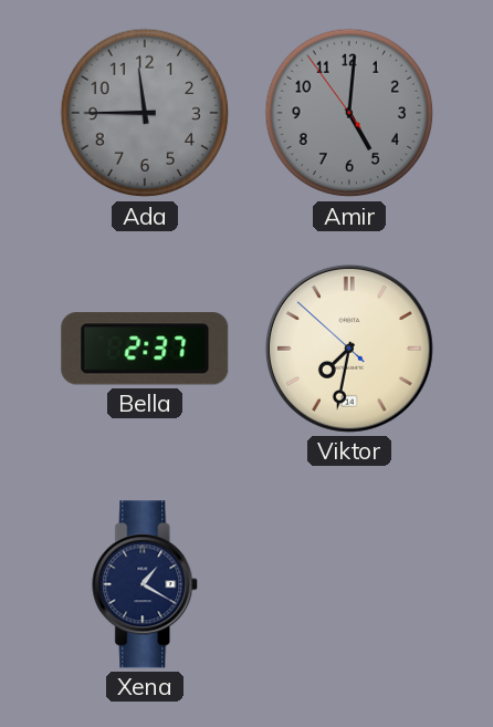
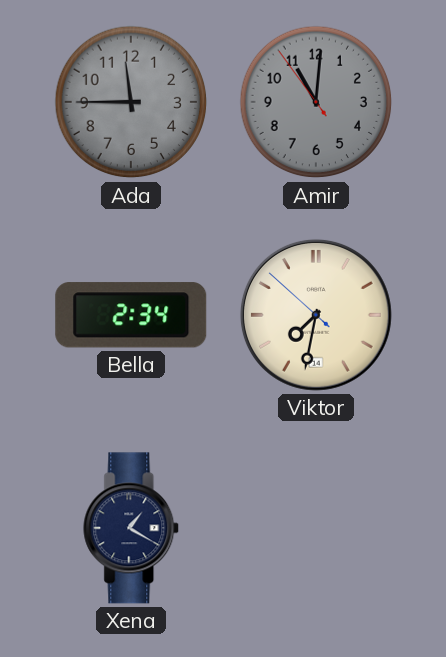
Amir: 5:00 -> 11:00 (316, 102)
Bella: 2:37 -> 2:34 (131, 315)
